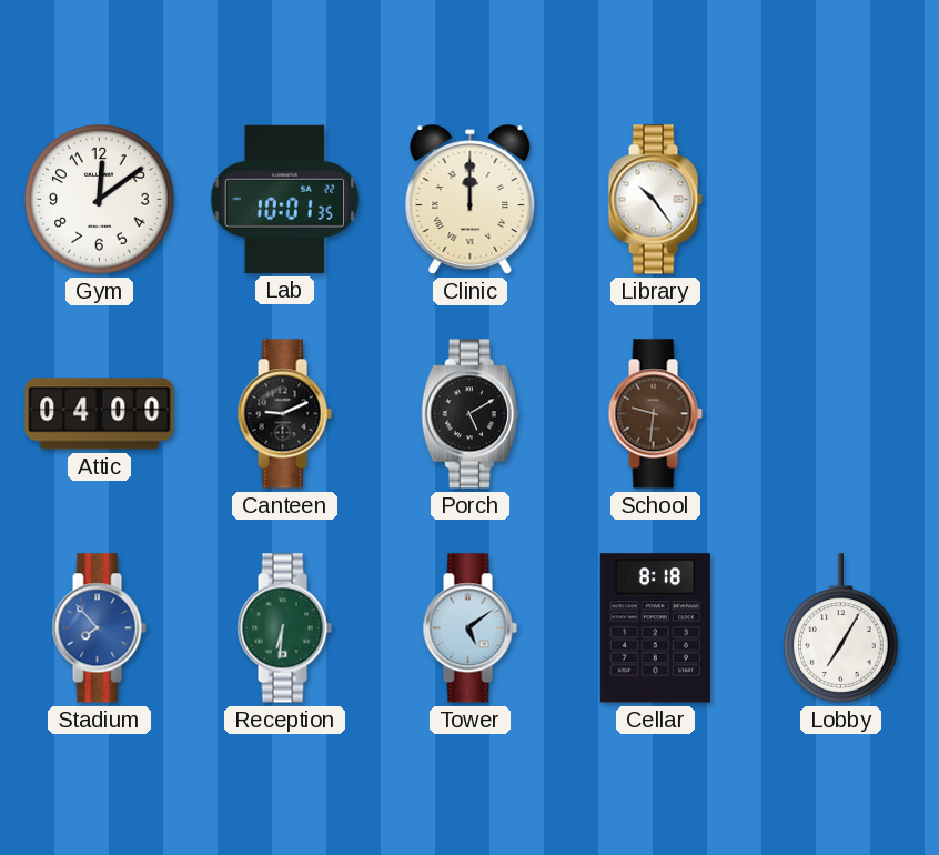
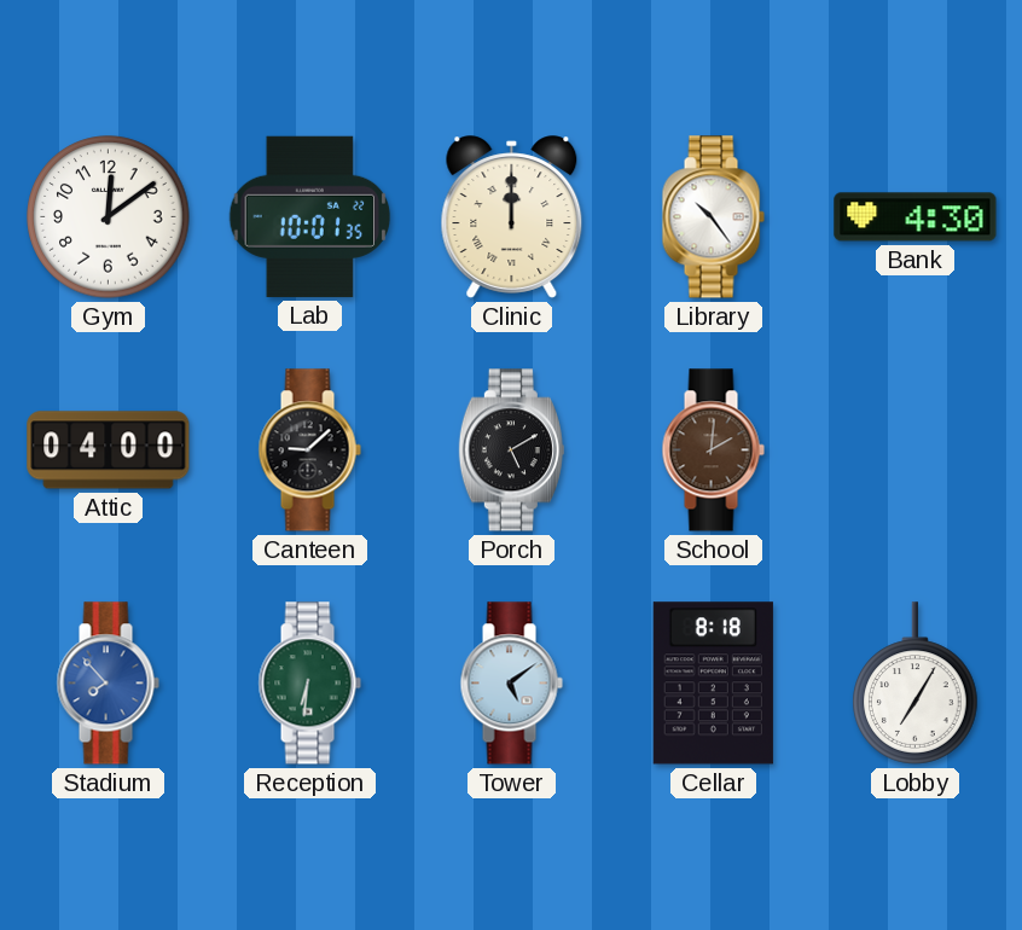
Bank: none -> 4:30 (916, 217)
Canteen: 9:11 -> 9:08 (309, 451)
School: 9:31 -> 2:01 (713, 451)
